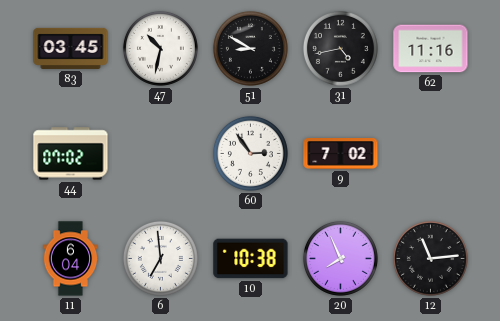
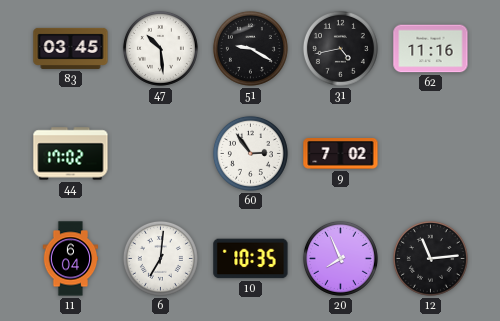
47: 10:32 -> 10:29 (160, 48)
51: 8:50 -> 9:20 (250, 48)
44: 07:02 -> 17:02 (71, 154)
6: 6:59 -> 7:01 (160, 258)
10: 10:38 -> 10:35 (251, 259)
